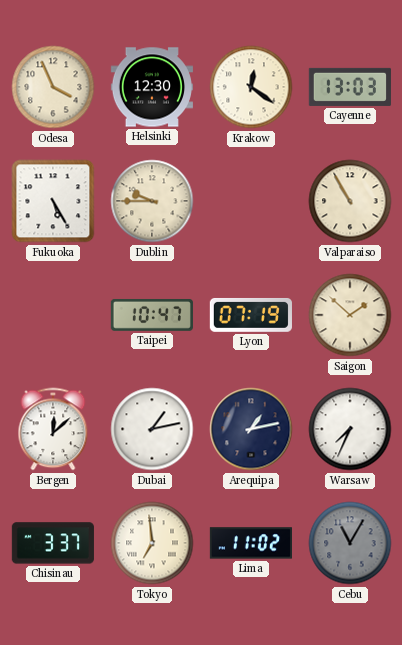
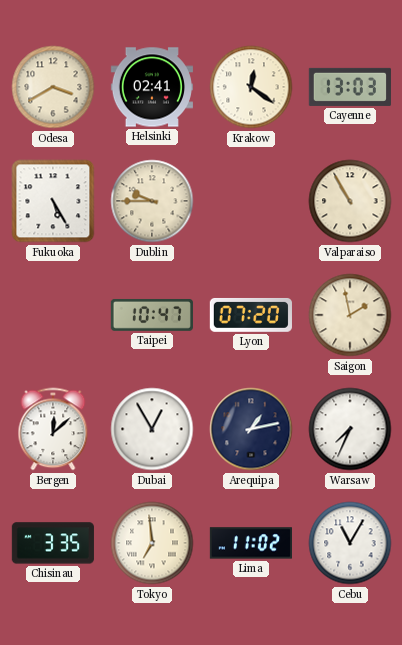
Odesa: 3:56 -> 3:40 (53, 87)
Helsinki: 12:30 -> 02:41 (152, 87)
Lyon: 07:19 -> 07:20 (251, 315)
Saigon: 1:52 -> 1:58 (350, 315)
Dubai: 1:13 -> 12:55 (152, 429)
Chisinau: 3:37 -> 3:35 (53, 543)
Cebu dial: grey -> white (350, 543)
